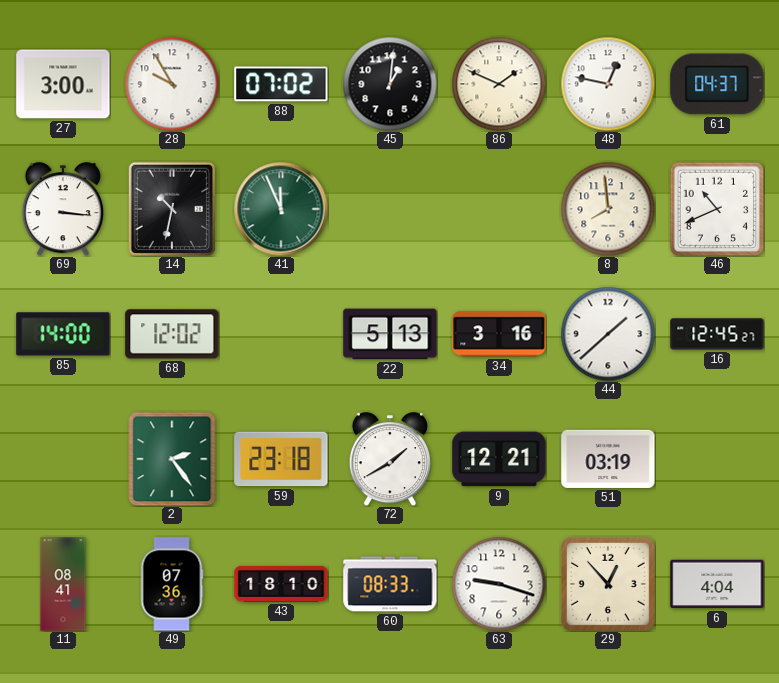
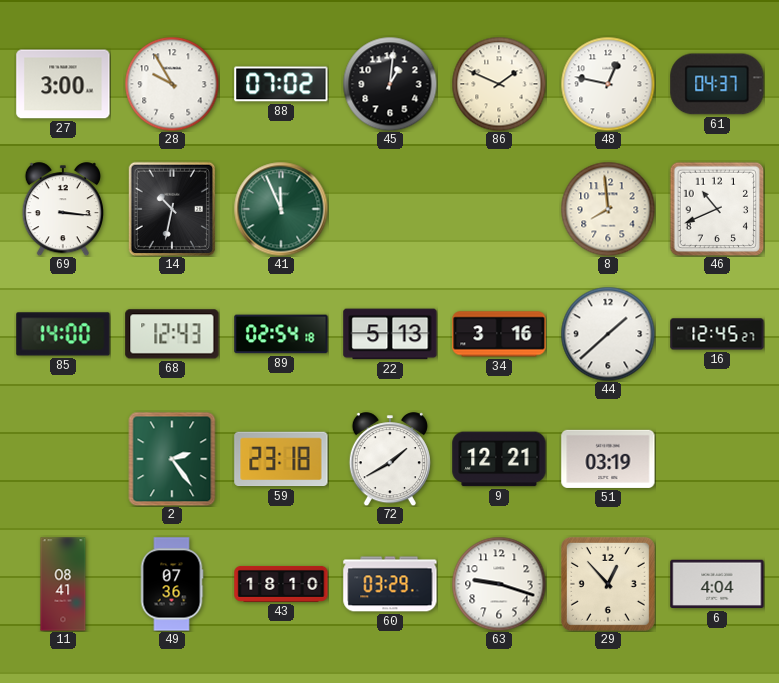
68: 12:02 -> 12:43 (172, 334)
89: none -> 02:54 (281, 334)
60: 08:33 -> 03:29 (390, 584)
